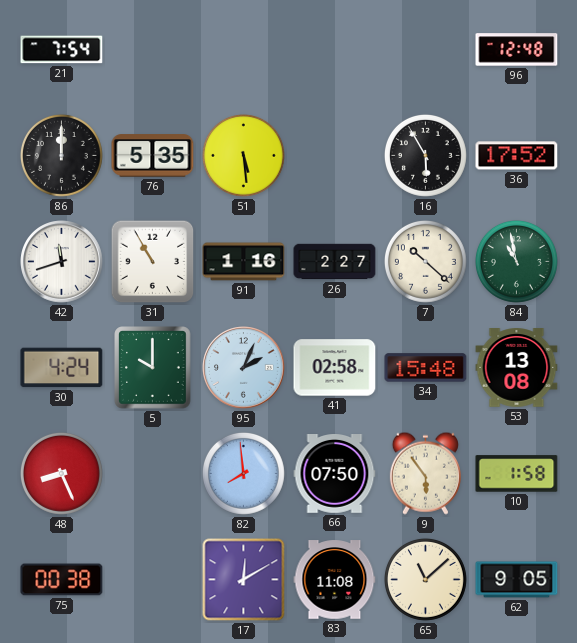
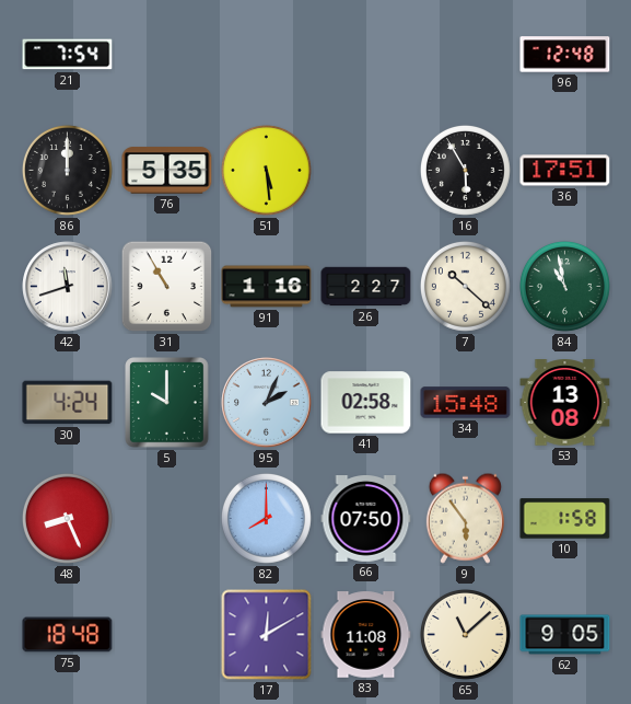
36: 17:52 -> 17:51 (565, 171)
82: 7:59 -> 8:00 (266, 518)
75: 00:38 -> 18:48 (68, 635)
